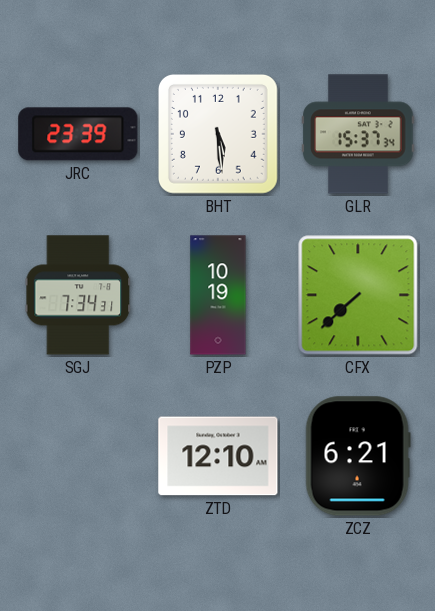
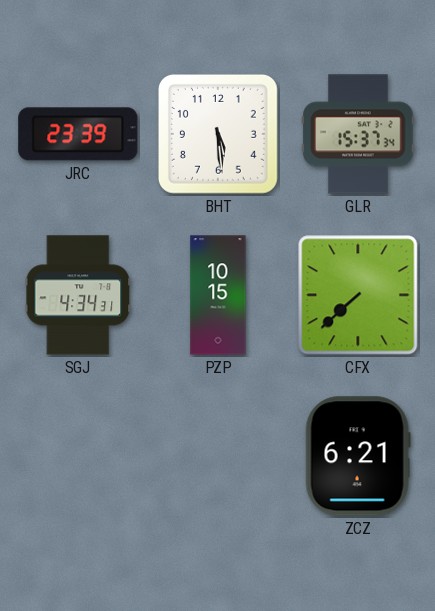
SGJ: 7:34 -> 4:34 (78, 295)
PZP: 10:19 -> 10:15 (218, 295)
ZTD: 12:10 -> none (218, 456)
